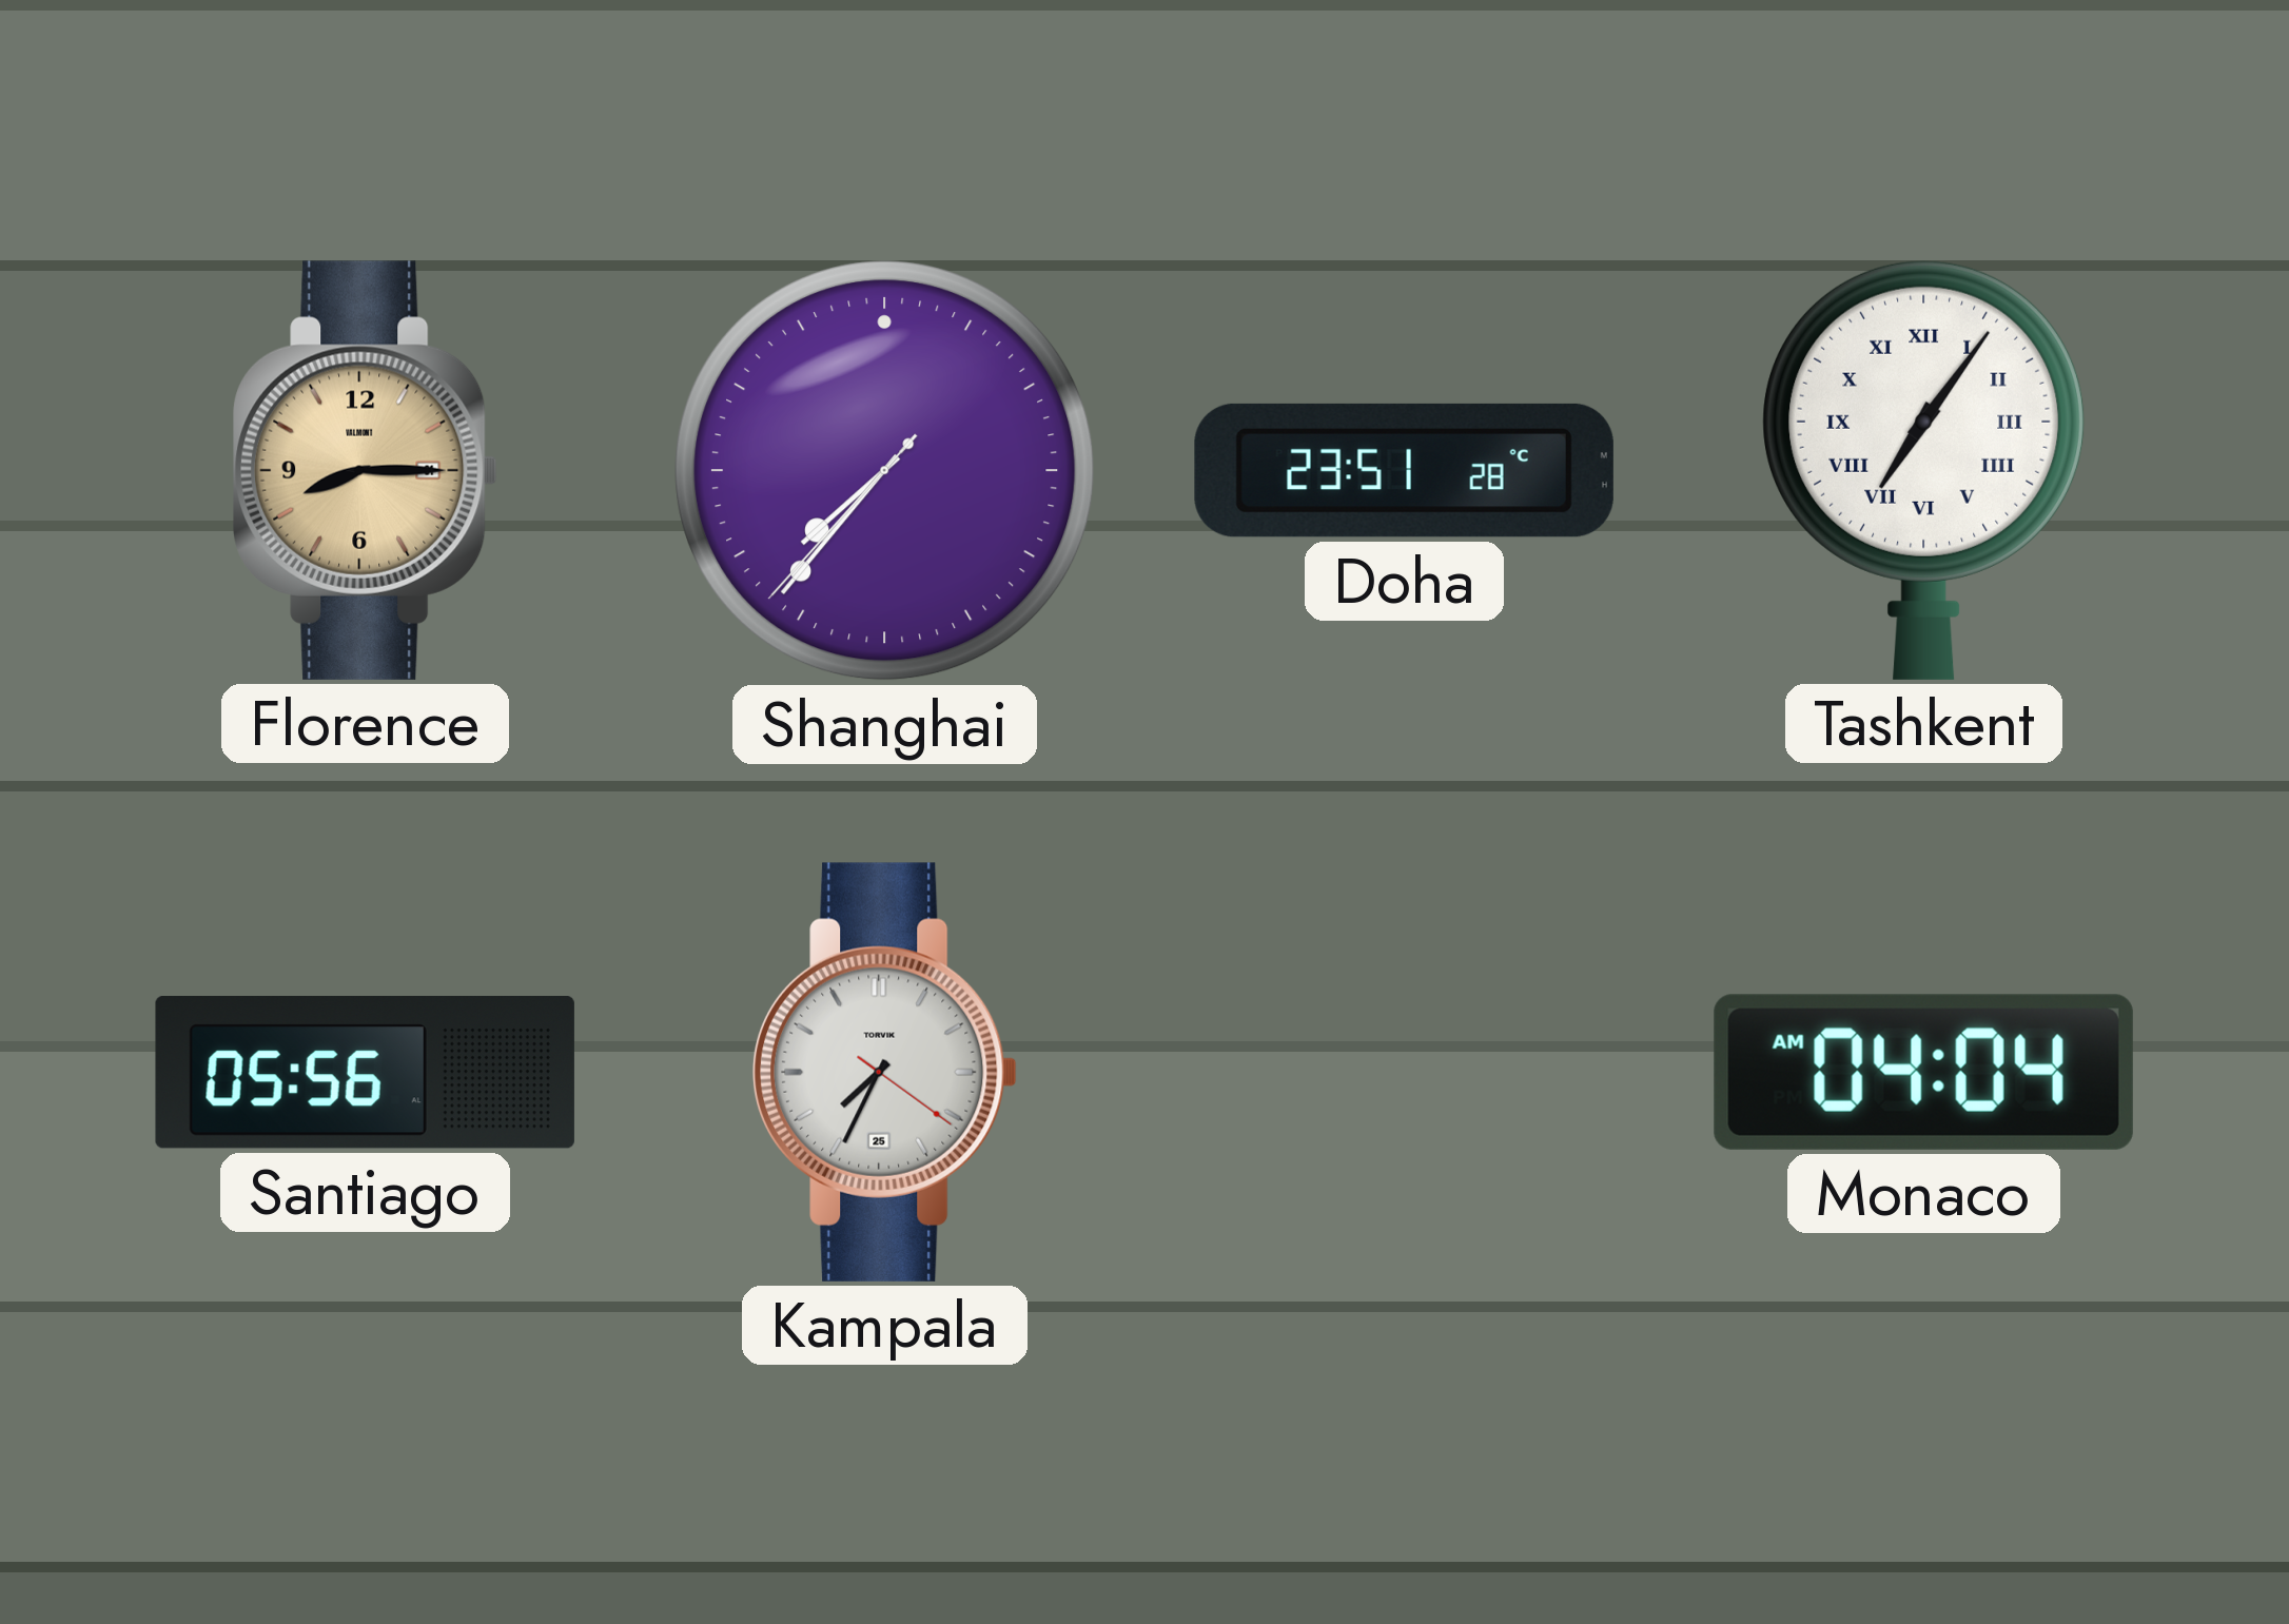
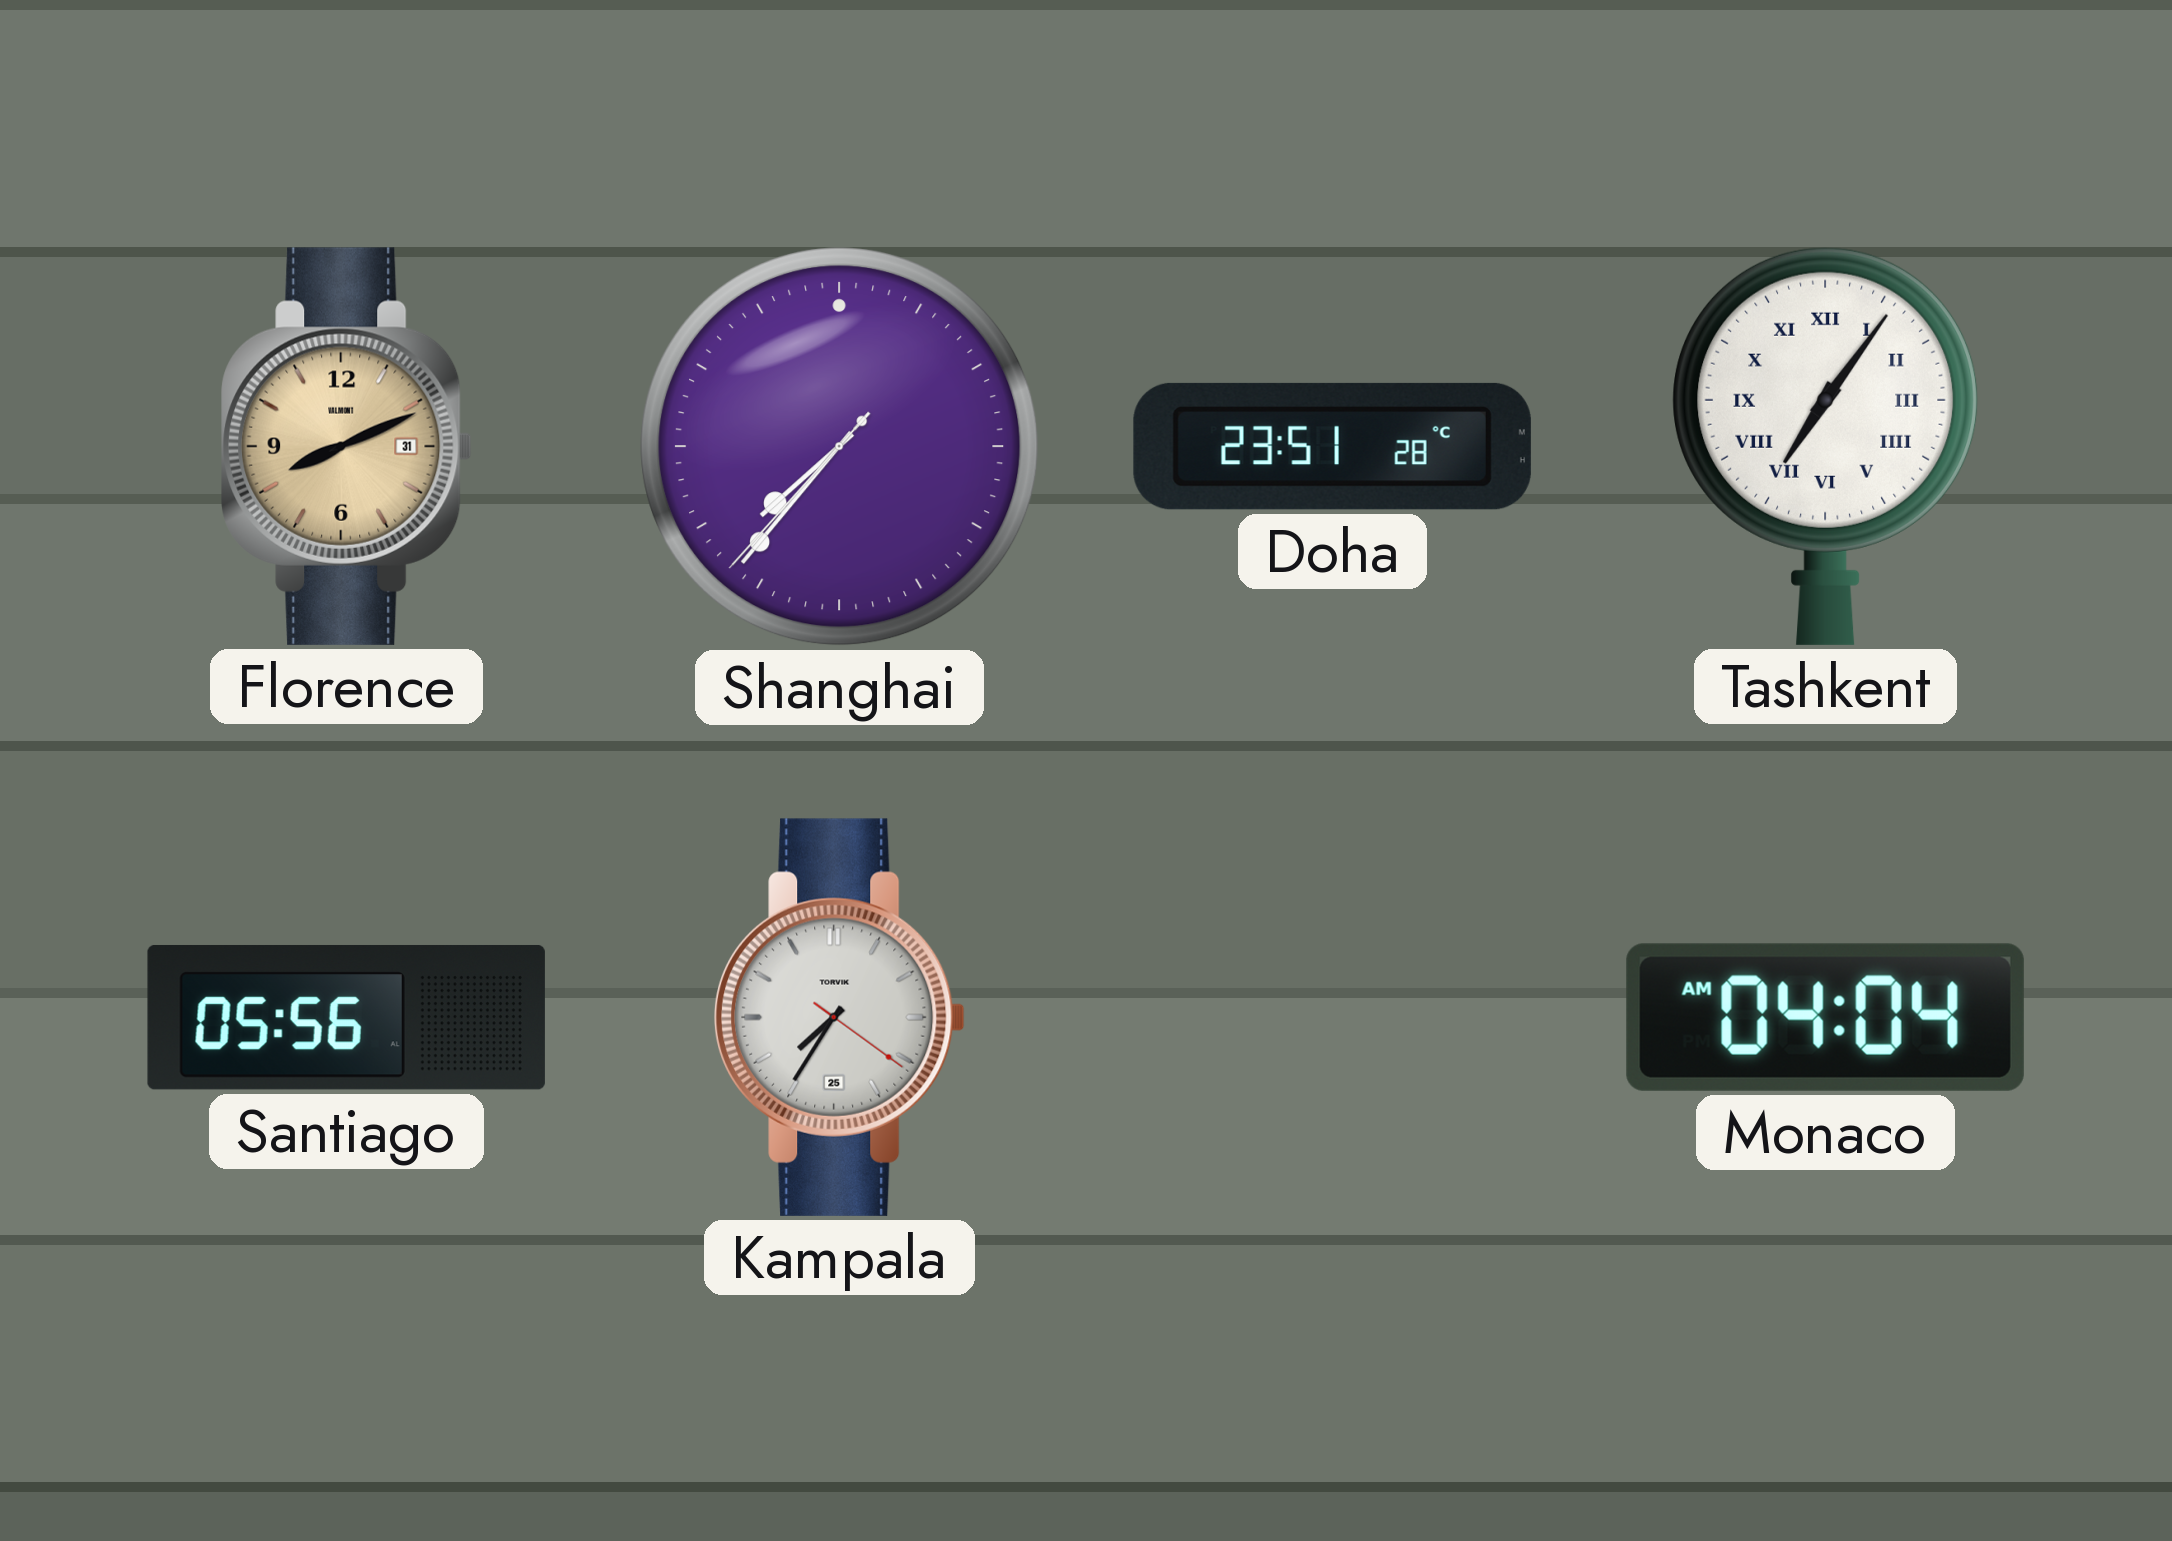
Florence: 8:15 -> 8:11 (347, 446)
Kampala: 7:34 -> 7:35 (840, 1017)
